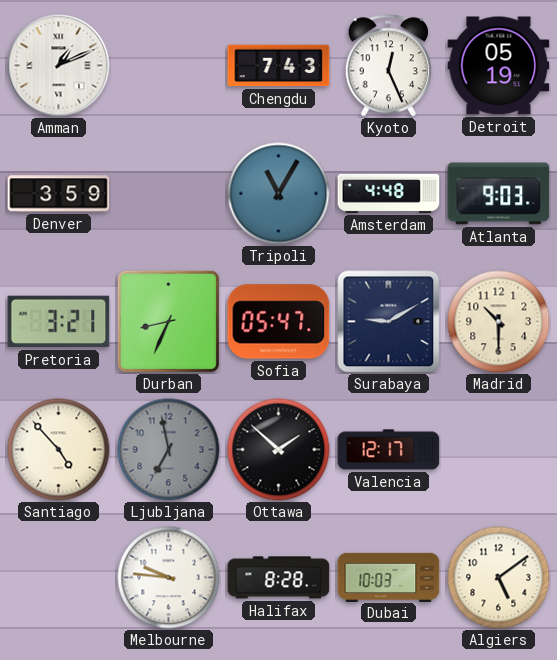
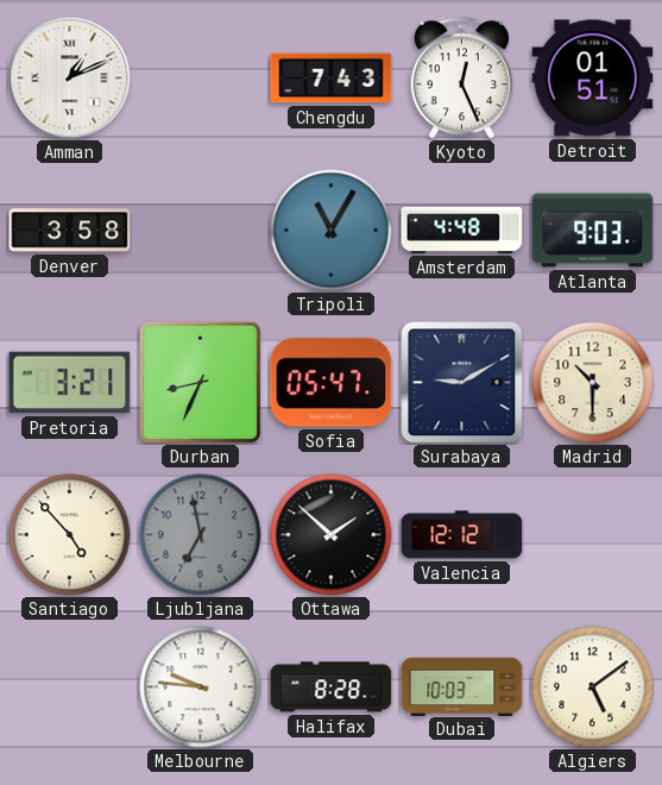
Detroit: 05:19 -> 01:51 (593, 78)
Denver: 3:59 -> 3:58 (70, 231)
Valencia: 12:17 -> 12:12 (462, 535)
